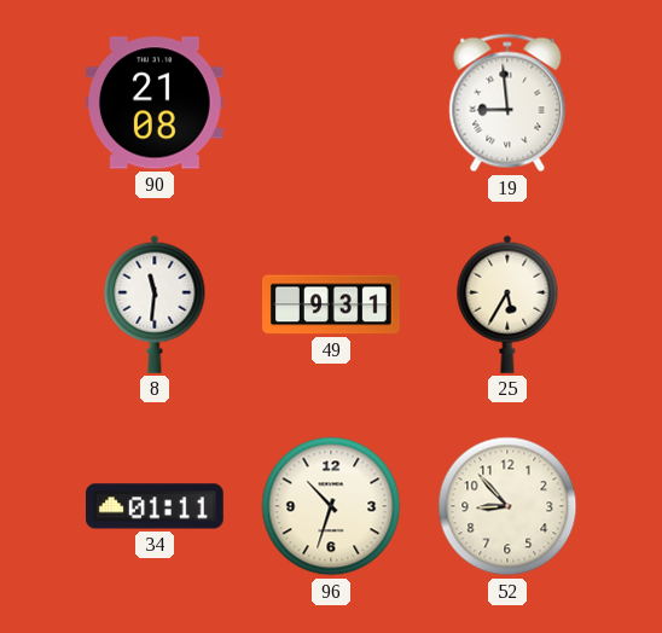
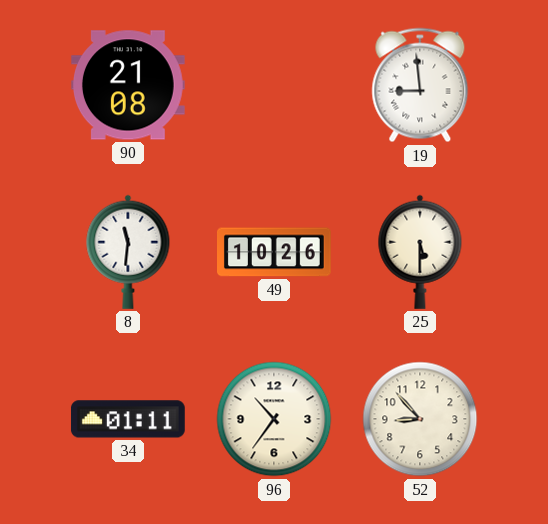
49: 9:31 -> 10:26 (275, 252)
25: 5:35 -> 5:30 (420, 252)
96: 10:33 -> 10:36 (274, 419)
